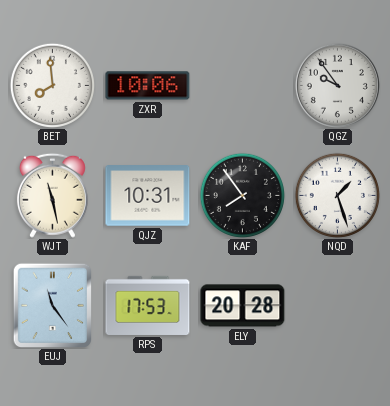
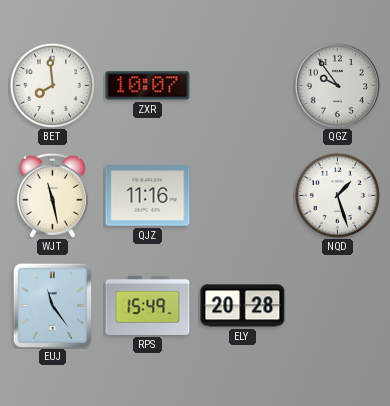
ZXR: 10:06 -> 10:07 (148, 86)
QJZ: 10:31 -> 11:16 (148, 196)
KAF: 7:54 -> none (242, 195)
RPS: 17:53 -> 15:49 (148, 305)
